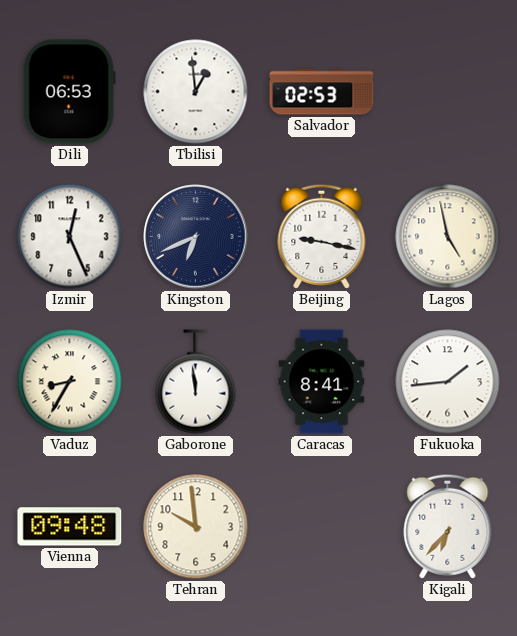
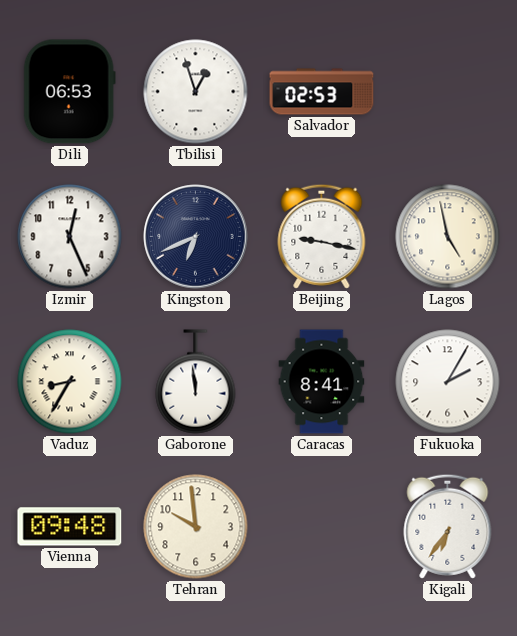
Tbilisi: 12:59 -> 12:57 (196, 92)
Fukuoka: 1:44 -> 2:05 (448, 382)
Kigali: 6:37 -> 6:36 (448, 526)
